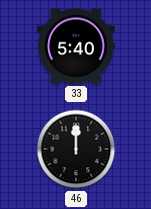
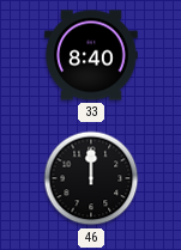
33: 5:40 -> 8:40 (91, 55)
